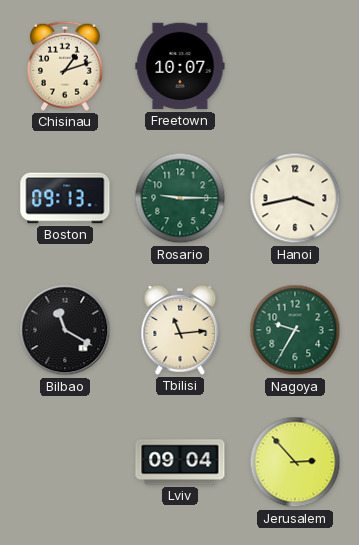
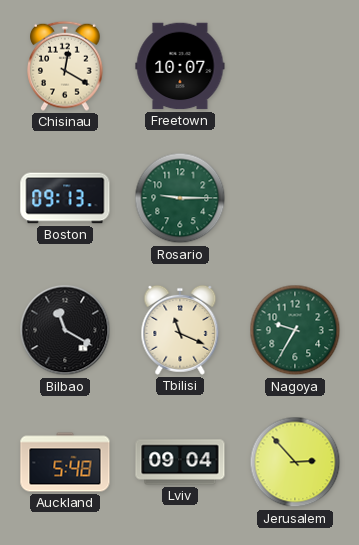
Chisinau: 1:12 -> 12:20 (66, 66)
Hanoi: 3:43 -> none (295, 198)
Tbilisi: 11:14 -> 11:19 (180, 330)
Auckland: none -> 5:48 (65, 462)
